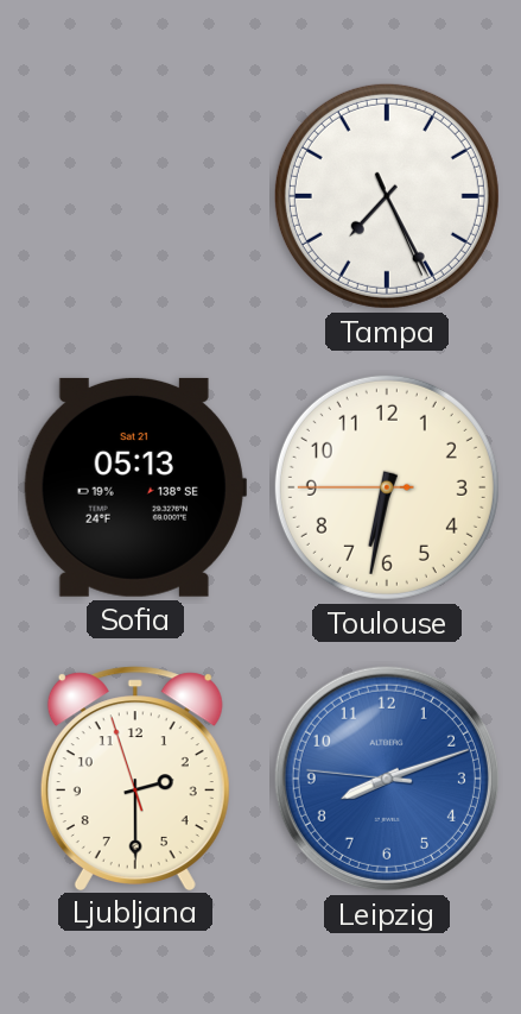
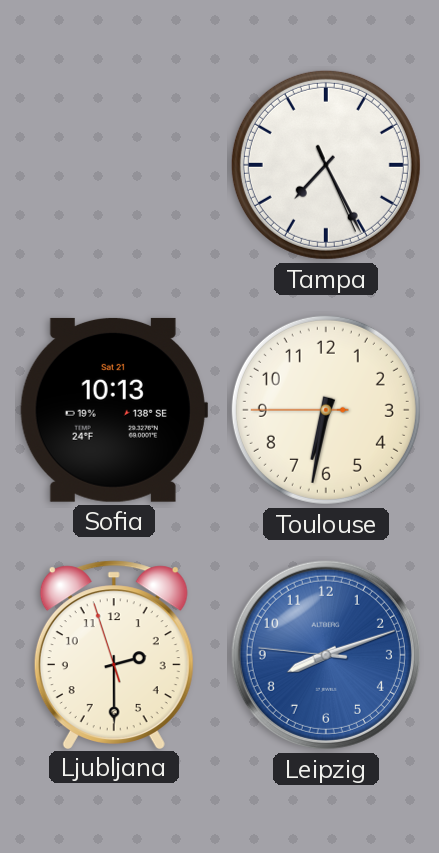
Sofia: 05:13 -> 10:13 (114, 410)
